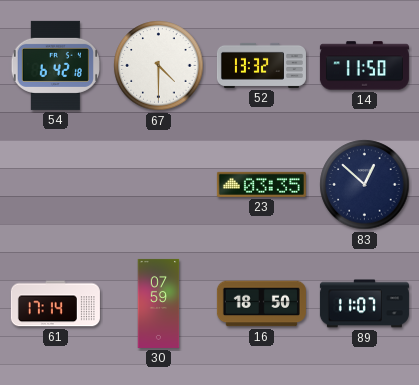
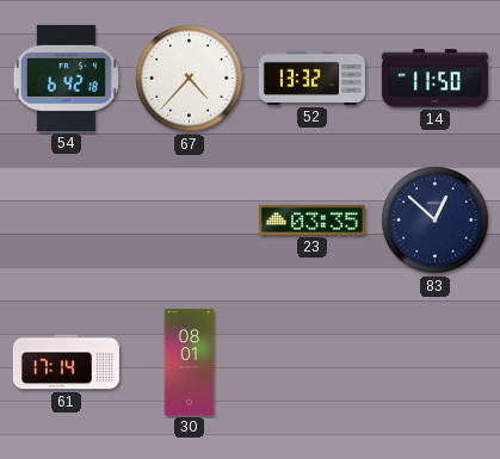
67: 4:30 -> 4:37 (190, 79)
30: 07:59 -> 08:01 (190, 361)
16: 18:50 -> none (261, 304)
89: 11:07 -> none (364, 304)
